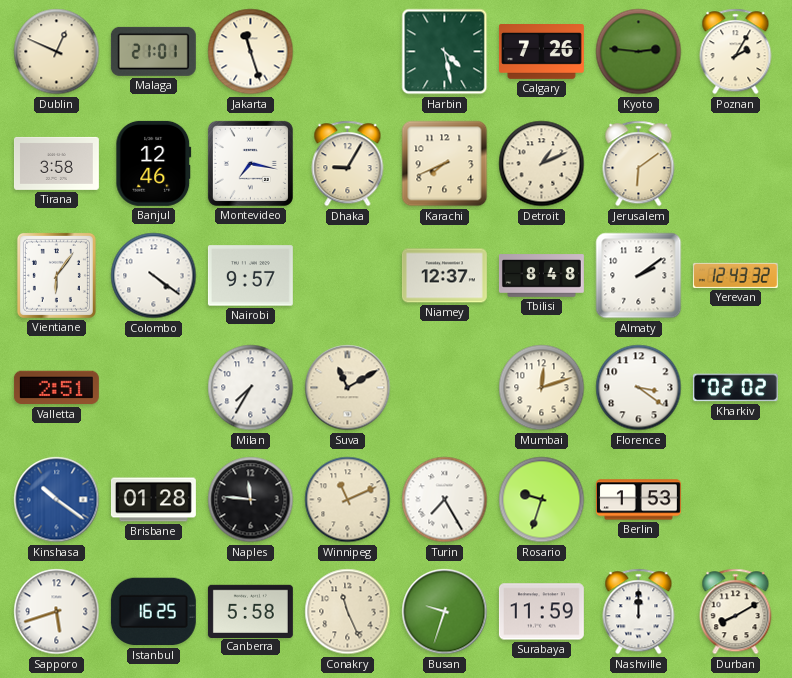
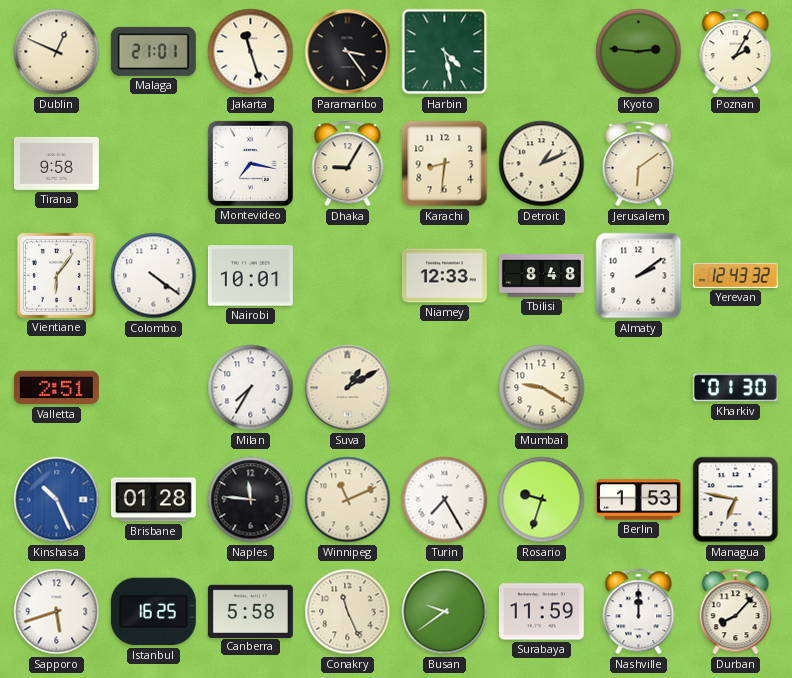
Paramaribo: none -> 3:24 (348, 52)
Calgary: 7:26 -> none (541, 52)
Tirana: 3:58 -> 9:58 (56, 163)
Banjul: 12:46 -> none (154, 163)
Karachi: 7:41 -> 8:31 (445, 164)
Nairobi: 9:57 -> 10:01 (250, 276)
Niamey: 12:37 -> 12:33 (444, 276)
Suva: 11:10 -> 1:10 (348, 388)
Mumbai: 12:12 -> 9:20 (542, 388)
Florence: 3:21 -> none (639, 388)
Kharkiv: 02:02 -> 01:30 (735, 388)
Kinshasa: 10:21 -> 10:26 (57, 500)
Managua: none -> 6:47 (736, 500)
Busan: 9:33 -> 9:39 (445, 612)
Durban: 8:10 -> 8:07 (736, 612)
